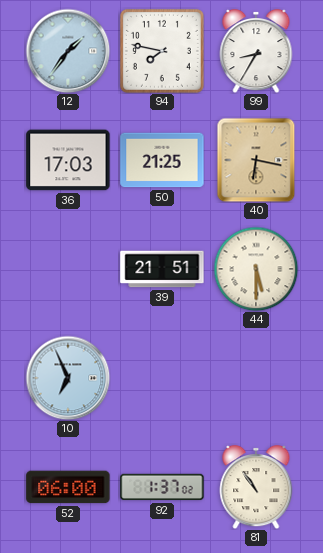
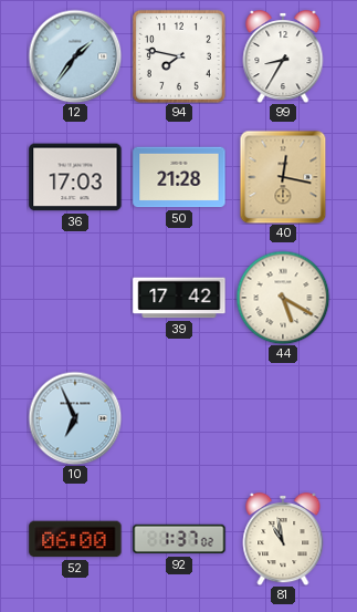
50: 21:25 -> 21:28 (179, 177)
40: 6:17 -> 12:17 (283, 177)
39: 21:51 -> 17:42 (179, 298)
44: 5:30 -> 5:20 (283, 298)
81: 10:54 -> 10:58 (283, 539)
